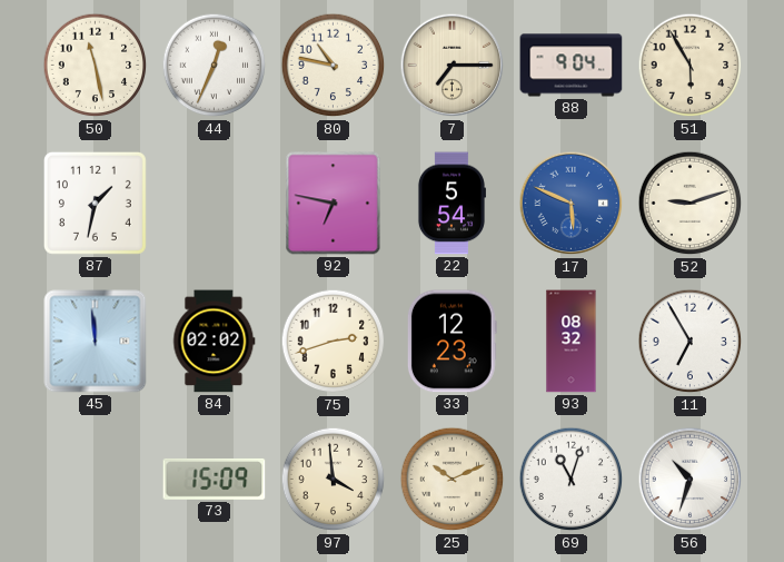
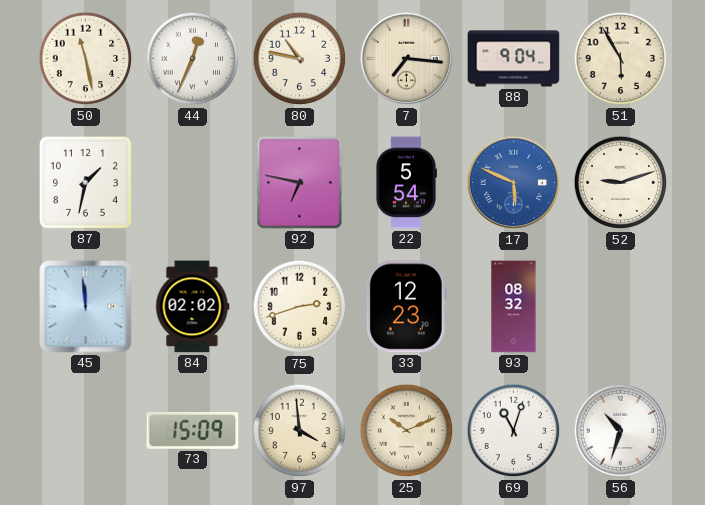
7: 7:15 -> 7:16 (407, 59)
11: 6:55 -> none (691, 342)
